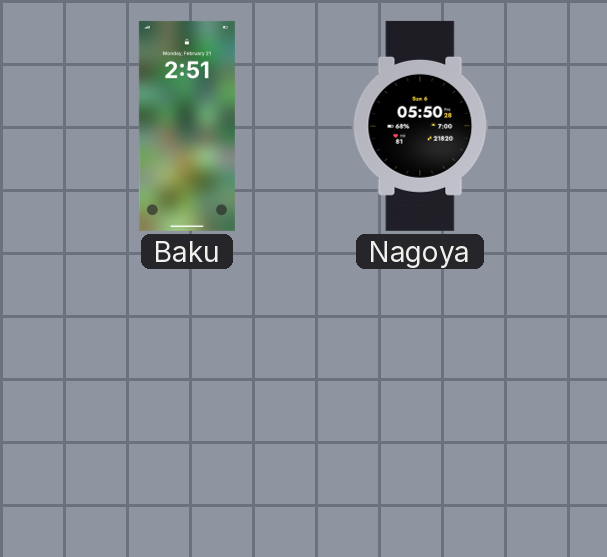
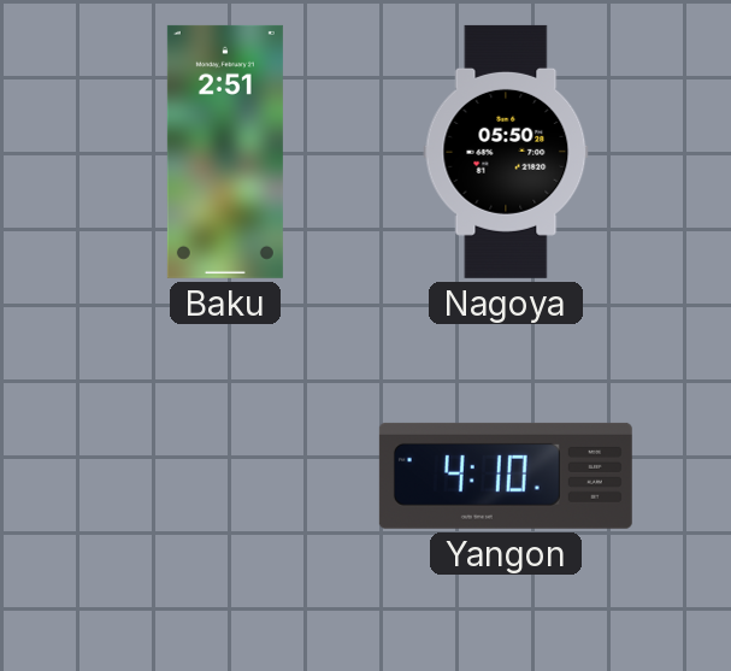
Yangon: none -> 4:10 (506, 476)
